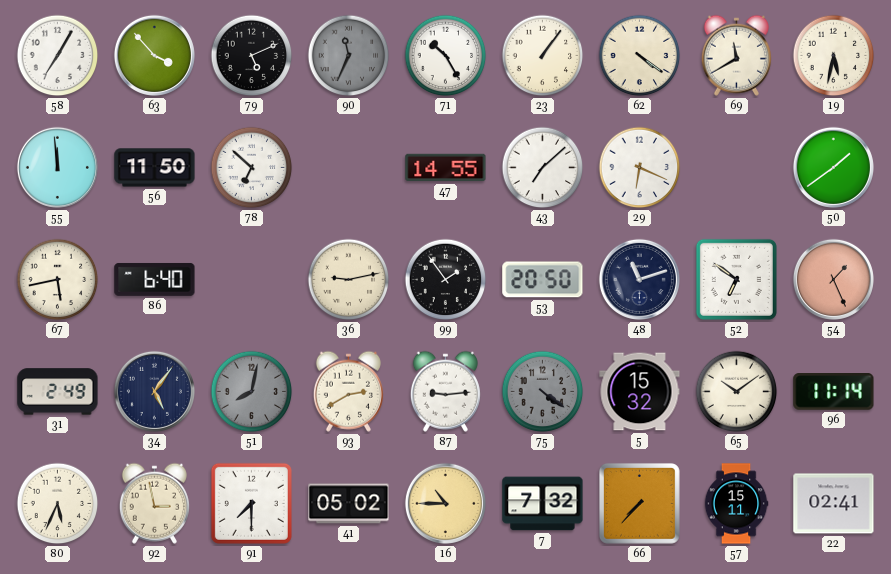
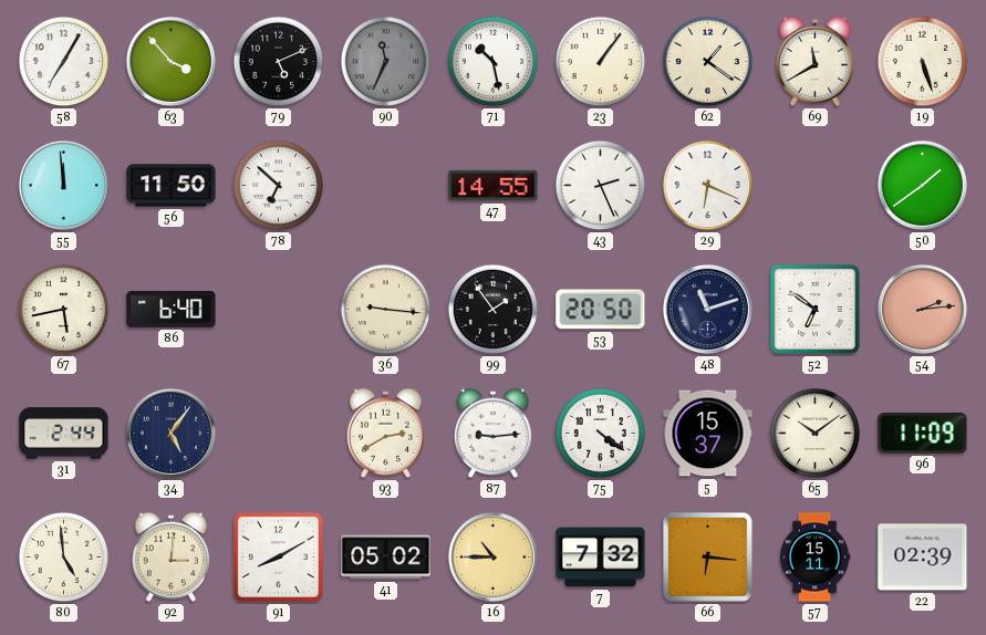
71: 10:25 -> 10:28 (494, 62)
62: 4:21 -> 1:21 (708, 62)
19: 5:32 -> 5:27 (923, 62)
43: 7:08 -> 2:26 (601, 186)
36: 9:13 -> 9:16 (386, 310)
54: 1:26 -> 2:14 (922, 309)
31: 2:49 -> 2:44 (64, 434)
51: 8:02 -> none (252, 392)
75 dial: grey -> white (601, 434)
5: 15:32 -> 15:37 (708, 434)
96: 11:14 -> 11:09 (923, 434)
80: 5:34 -> 4:59 (64, 558)
92: 2:58 -> 3:01 (170, 556)
91: 7:30 -> 8:10 (278, 556)
66: 7:37 -> 6:16 (708, 558)
22: 02:41 -> 02:39 (923, 558)
